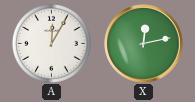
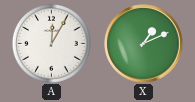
X: 12:13 -> 1:11 (144, 44)
